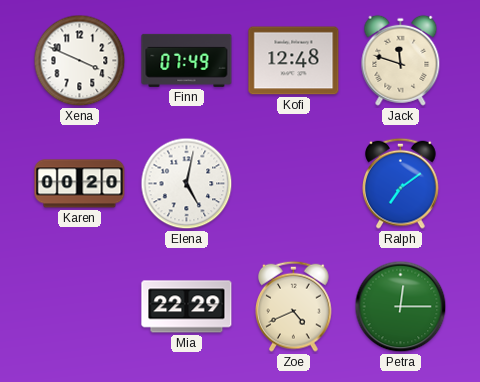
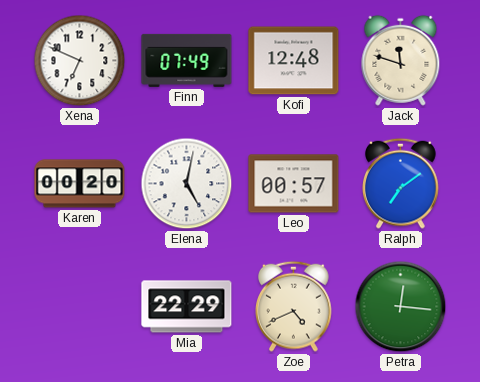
Xena: 3:49 -> 6:49 (80, 61)
Leo: none -> 00:57 (294, 184)
Petra: 12:15 -> 12:16 (401, 307)
